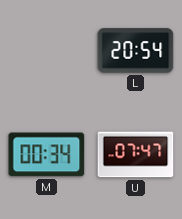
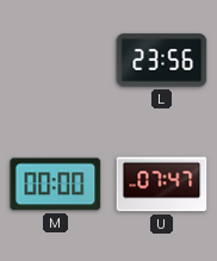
L: 20:54 -> 23:56 (162, 61)
M: 00:34 -> 00:00 (56, 185)
